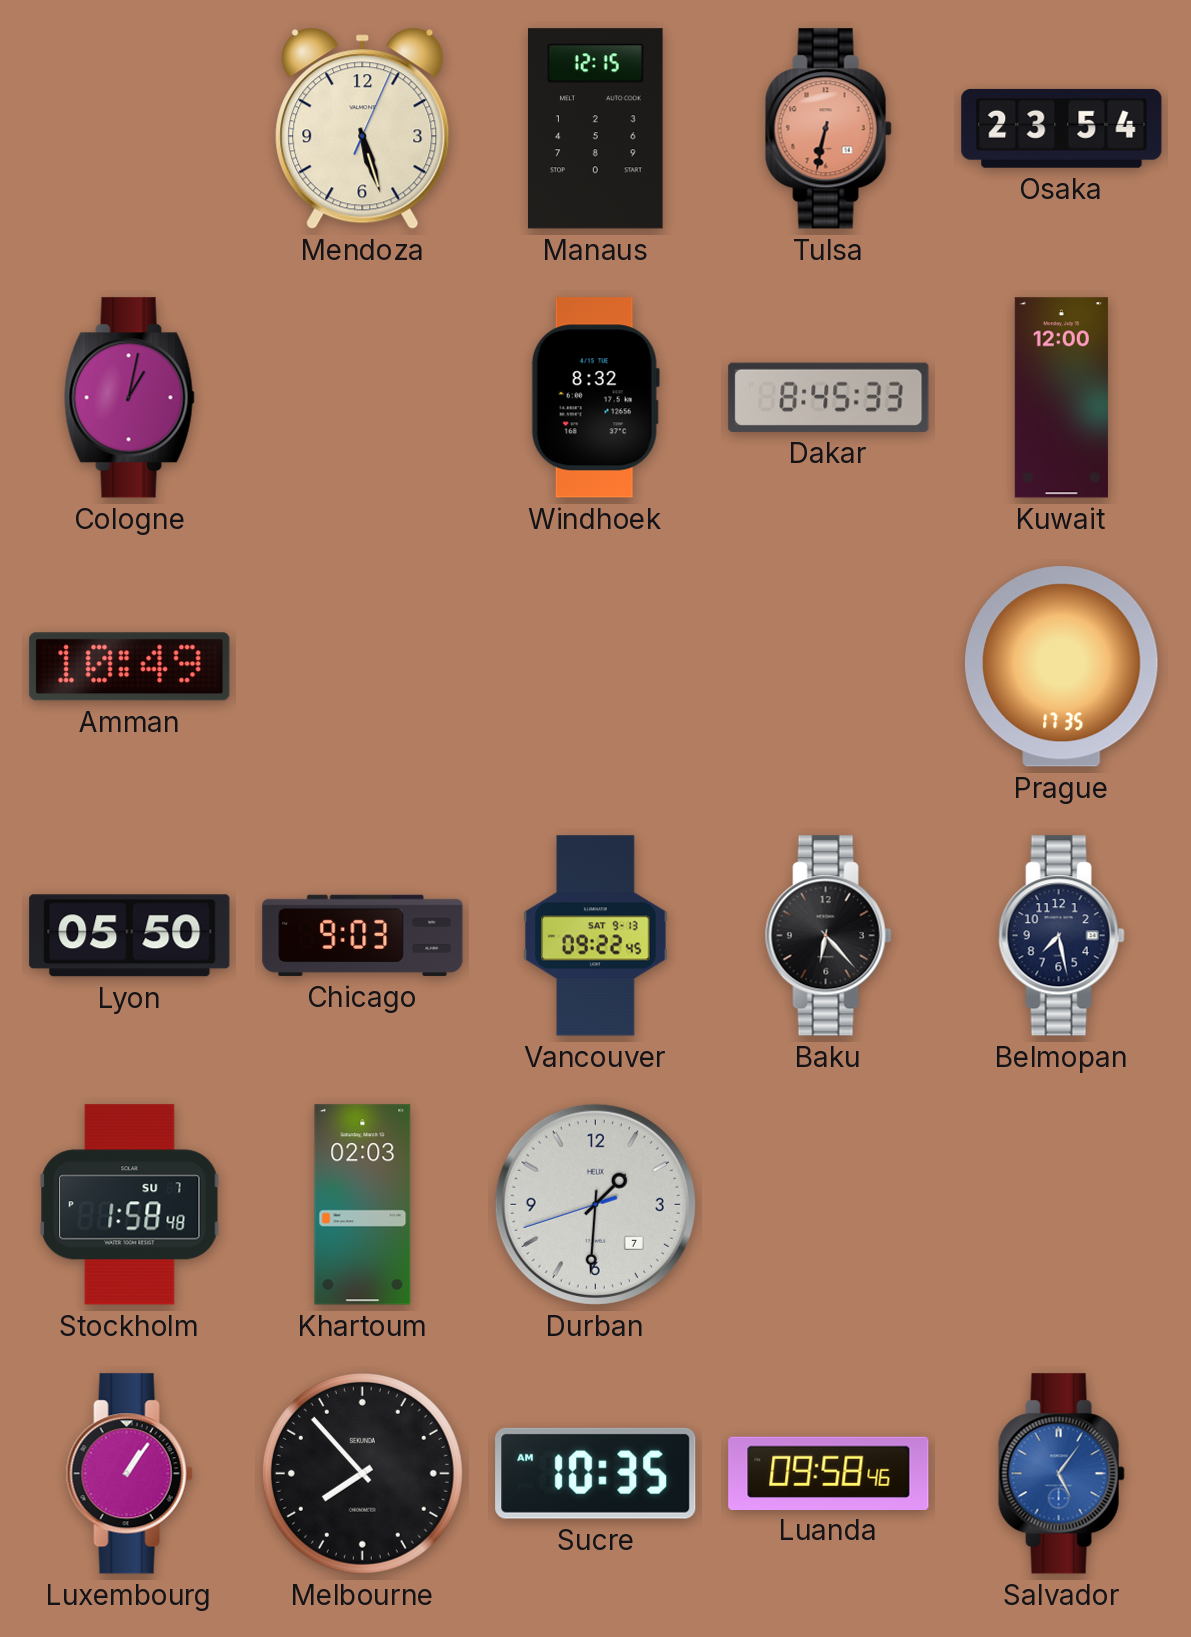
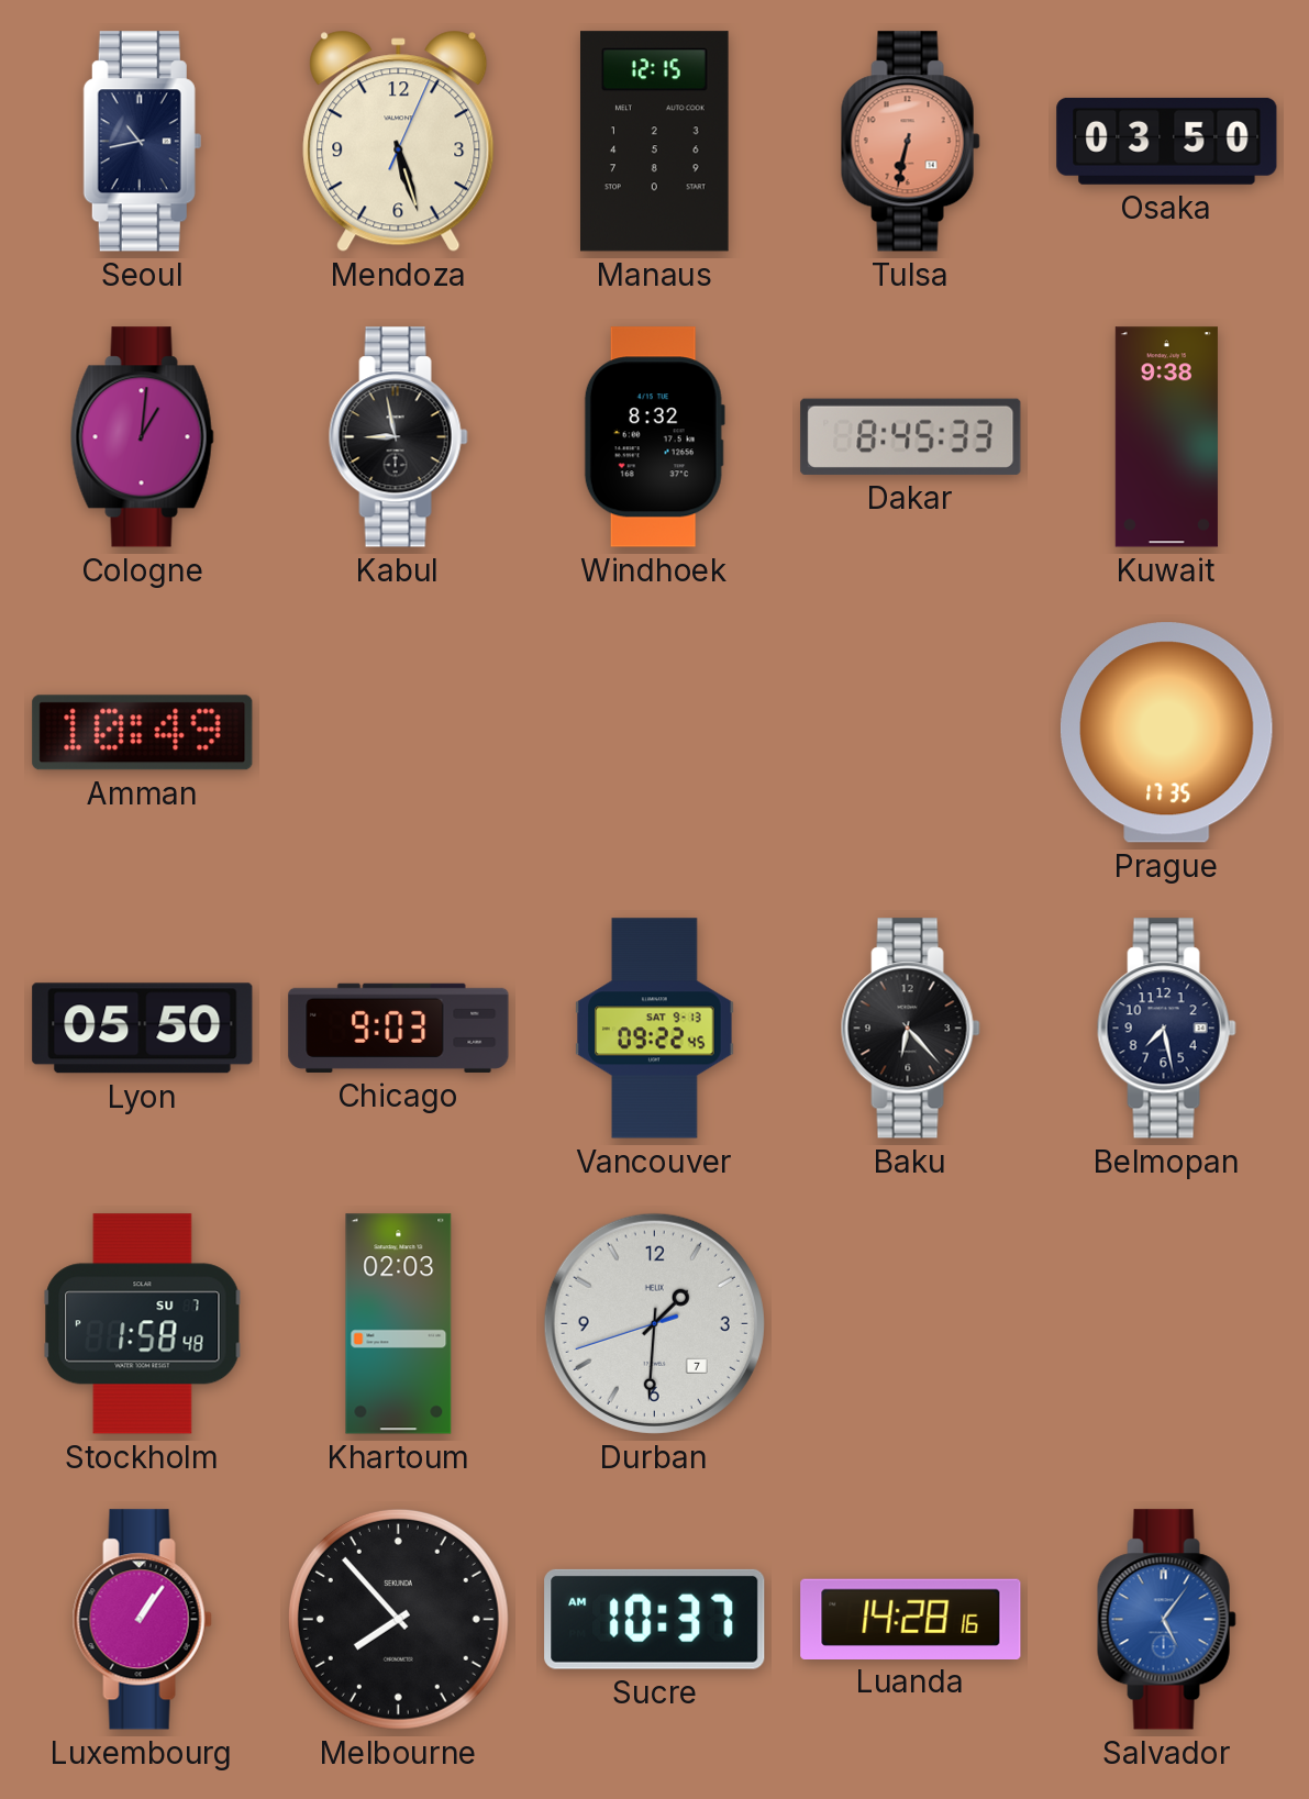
Seoul: none -> 10:43 (142, 142)
Osaka: 23:54 -> 03:50 (1167, 141)
Cologne: 1:02 -> 1:01 (142, 437)
Kabul: none -> 8:58 (398, 437)
Kuwait: 12:00 -> 9:38 (1166, 437)
Sucre: 10:35 -> 10:37 (655, 1619)
Luanda: 09:58 -> 14:28 (911, 1619)
